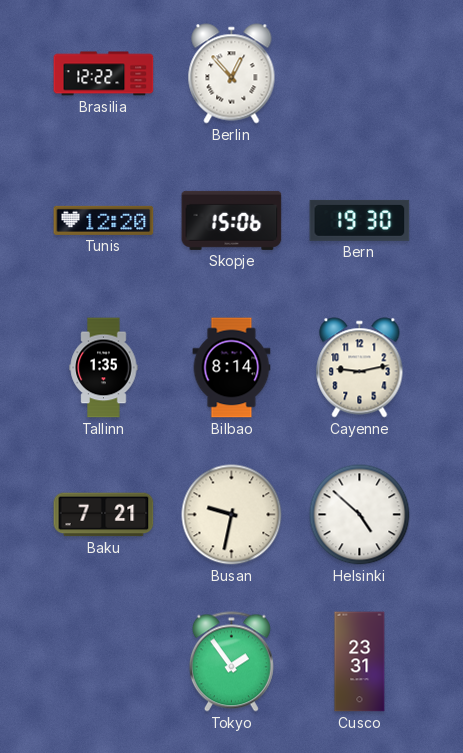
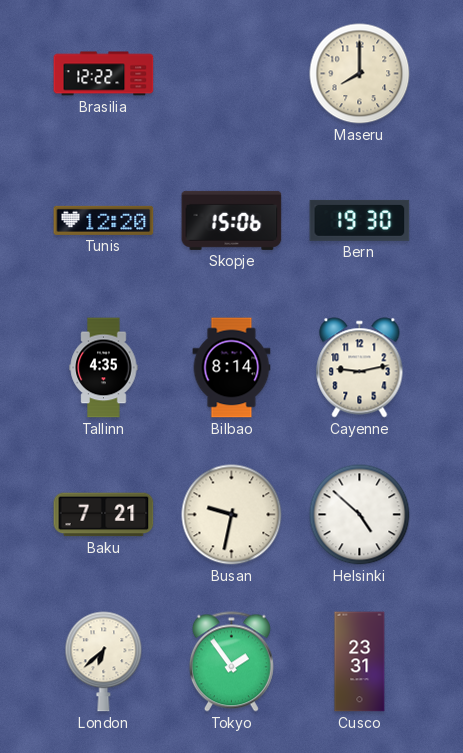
Berlin: 12:53 -> none (232, 74)
Maseru: none -> 8:00 (360, 74)
Tallinn: 1:35 -> 4:35 (104, 368)
London: none -> 6:38 (104, 662)
